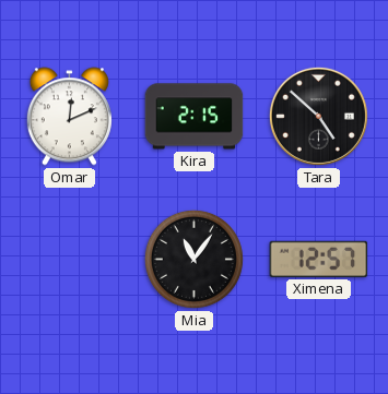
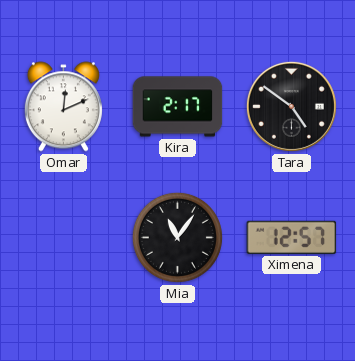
Kira: 2:15 -> 2:17 (178, 107)
Tara: 4:52 -> 4:51 (291, 106)
